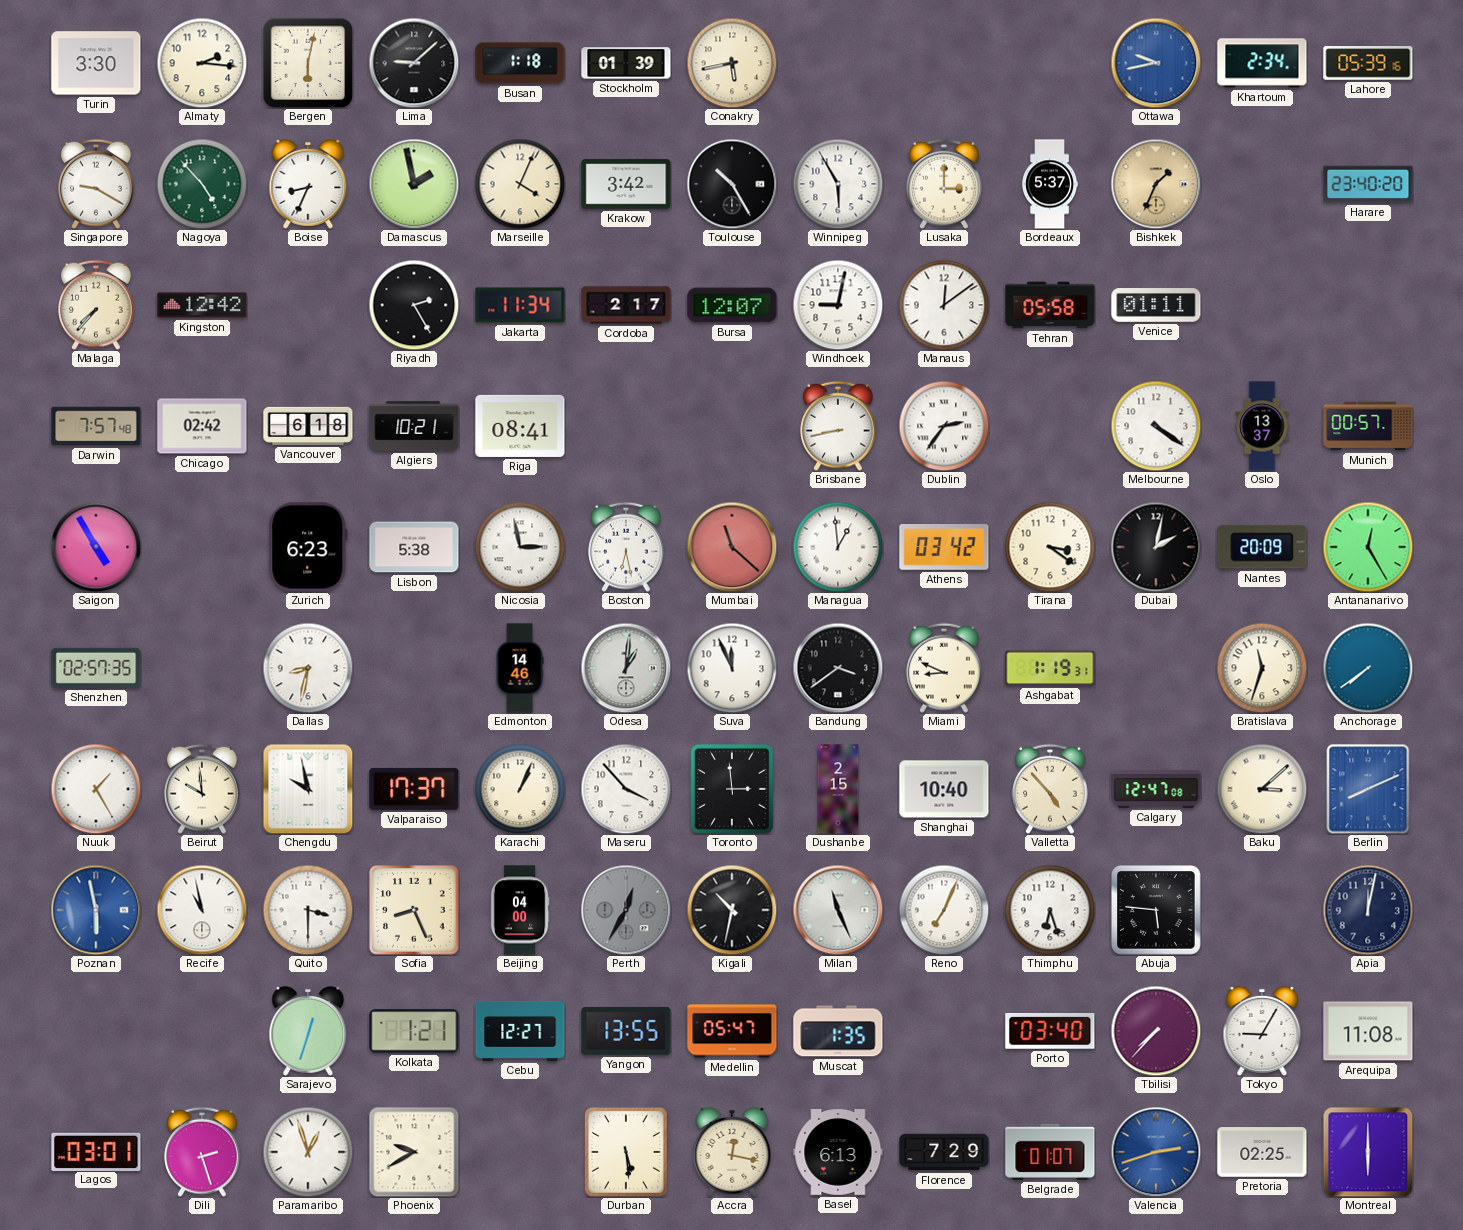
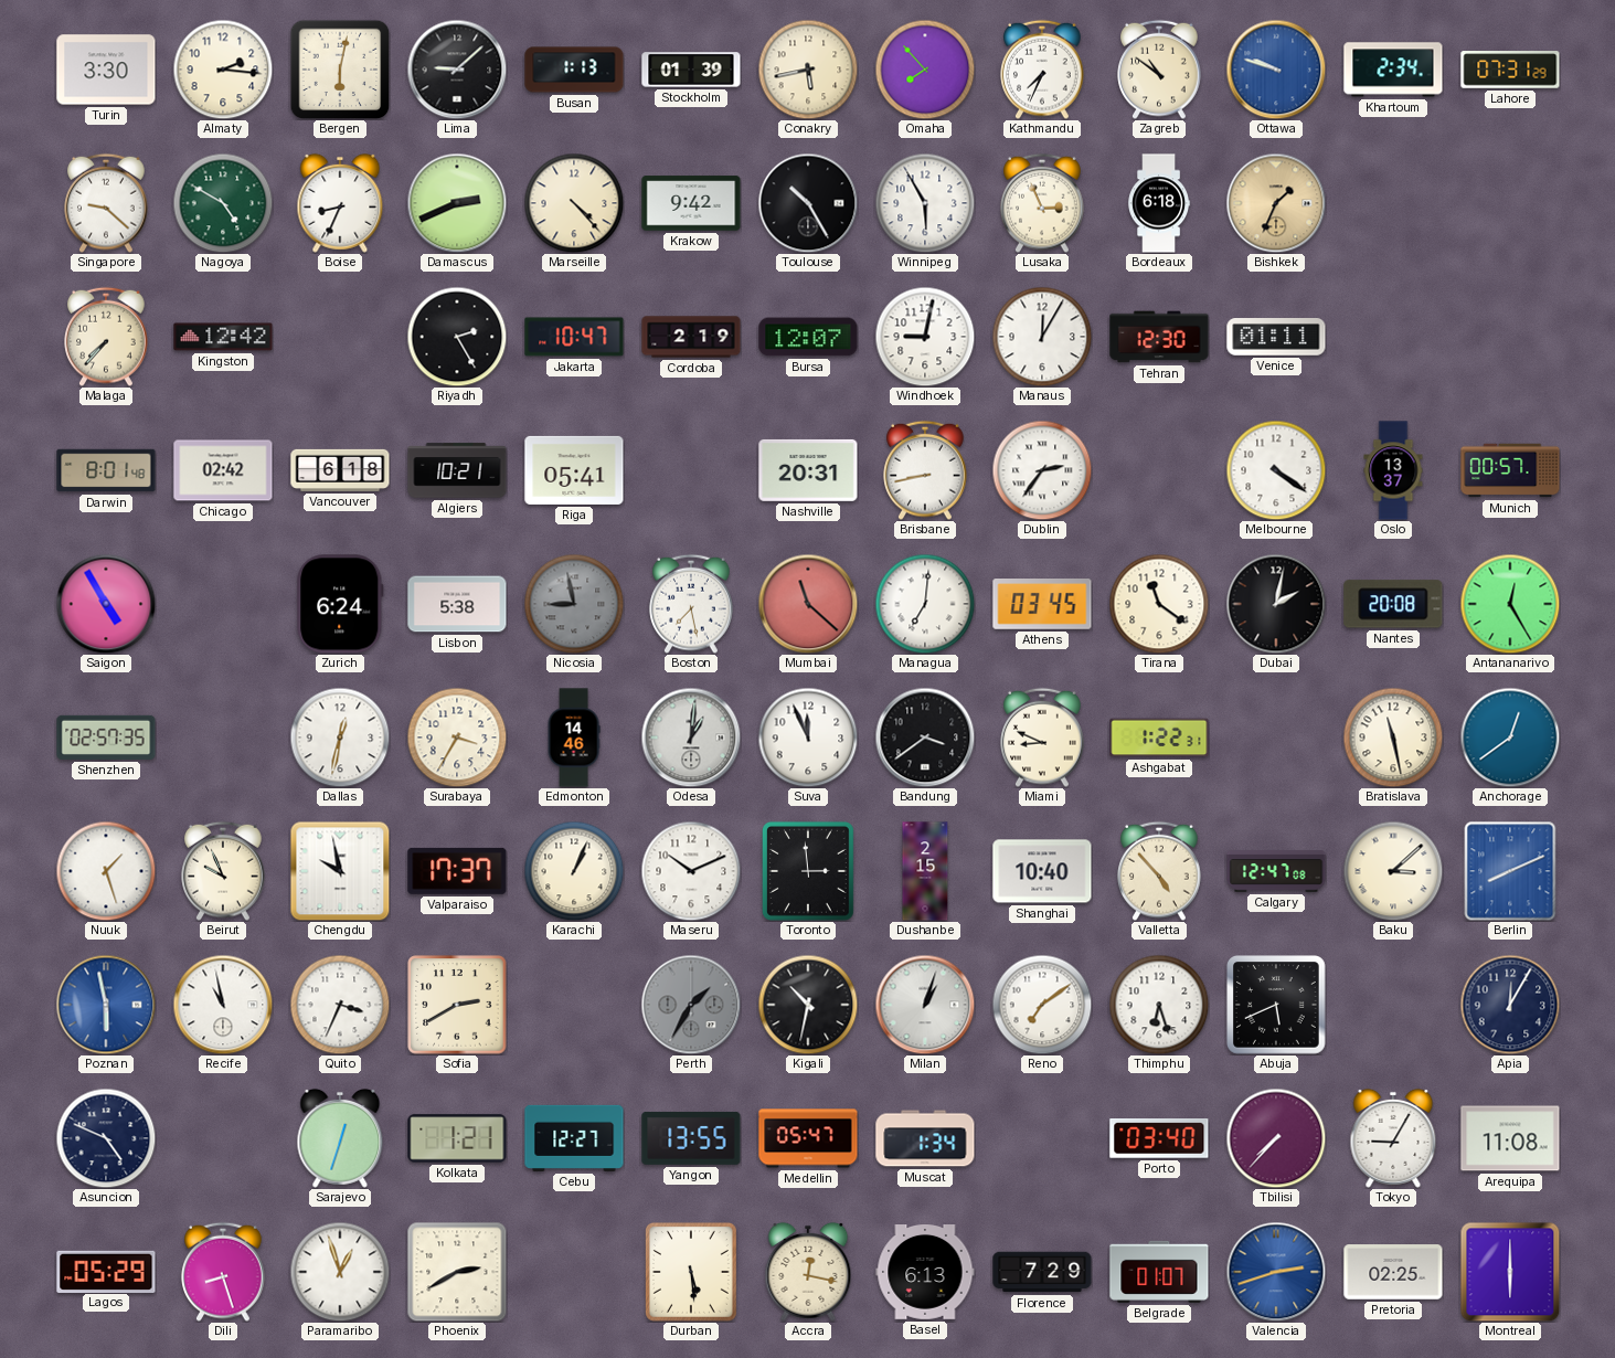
Busan: 1:18 -> 1:13 (574, 70)
Omaha: none -> 7:53 (925, 70)
Kathmandu: none -> 7:34 (1042, 70)
Zagreb: none -> 10:51 (1159, 70)
Ottawa: 9:43 -> 9:48 (1276, 70)
Lahore: 05:39 -> 07:31 (1510, 70)
Singapore: 9:20 -> 9:22 (106, 203)
Nagoya: 4:53 -> 4:50 (223, 203)
Damascus: 1:58 -> 2:41 (457, 203)
Marseille: 4:04 -> 4:23 (574, 203)
Krakow: 3:42 -> 9:42 (691, 203)
Lusaka: 3:00 -> 2:56 (1042, 203)
Bordeaux: 5:37 -> 6:18 (1159, 203)
Harare: 23:40 -> none (1368, 184)
Jakarta: 11:34 -> 10:47 (574, 337)
Cordoba: 2:17 -> 2:19 (691, 337)
Manaus: 12:09 -> 12:05 (1042, 337)
Tehran: 05:58 -> 12:30 (1159, 337)
Darwin: 7:57 -> 8:01 (106, 470)
Riga: 08:41 -> 05:41 (574, 470)
Nashville: none -> 20:31 (808, 470)
Zurich: 6:23 -> 6:24 (340, 604)
Nicosia: 2:58 -> 8:58 (574, 604)
Nicosia dial: white -> grey (574, 604)
Boston: 6:28 -> 7:28 (691, 604)
Managua: 12:59 -> 7:01 (925, 604)
Athens: 03:42 -> 03:45 (1042, 605)
Tirana: 3:21 -> 11:21 (1159, 604)
Nantes: 20:09 -> 20:08 (1393, 604)
Dallas: 8:32 -> 12:32 (340, 738)
Surabaya: none -> 3:35 (457, 738)
Ashgabat: 1:19 -> 1:22 (1159, 738)
Bratislava: 11:33 -> 11:28 (1393, 738)
Anchorage: 7:39 -> 12:39 (1510, 738)
Nuuk: 1:25 -> 1:27 (106, 871)
Beirut: 9:59 -> 9:56 (223, 871)
Maseru: 3:53 -> 10:11 (691, 871)
Quito: 3:30 -> 3:34 (340, 1005)
Sofia: 8:26 -> 2:40 (457, 1005)
Beijing: 04:00 -> none (520, 910)
Perth: 12:35 -> 1:35 (691, 1005)
Milan: 11:26 -> 1:03 (925, 1005)
Reno: 7:04 -> 7:09 (1042, 1005)
Abuja: 5:46 -> 5:41 (1277, 1006)
Apia: 12:02 -> 12:05 (1510, 1005)
Asuncion: none -> 4:49 (106, 1138)
Muscat: 1:35 -> 1:34 (925, 1138)
Lagos: 03:01 -> 05:29 (106, 1271)
Dili: 2:27 -> 8:27 (223, 1272)
Phoenix: 9:40 -> 2:40 (457, 1272)
